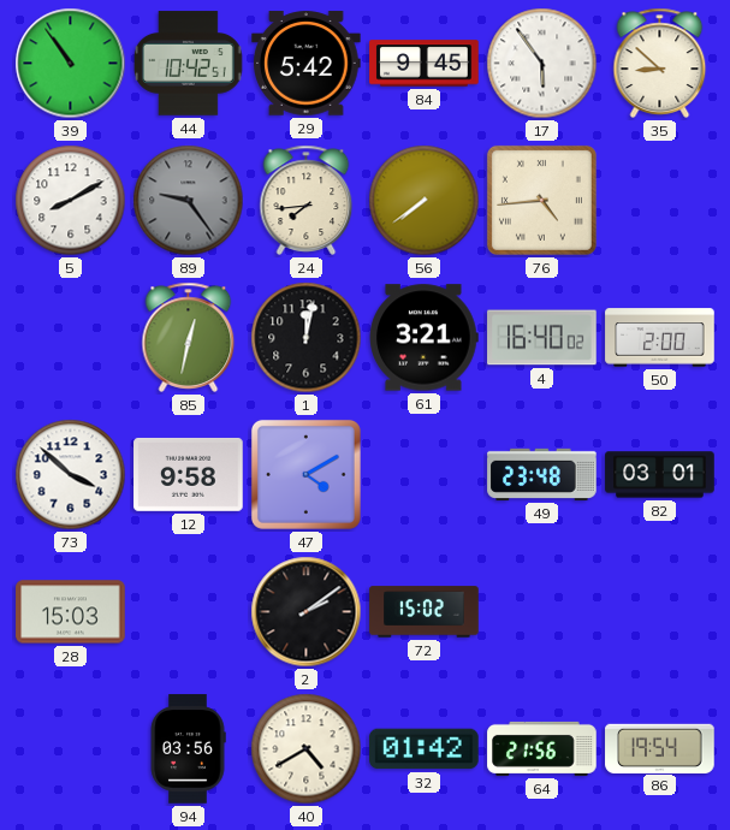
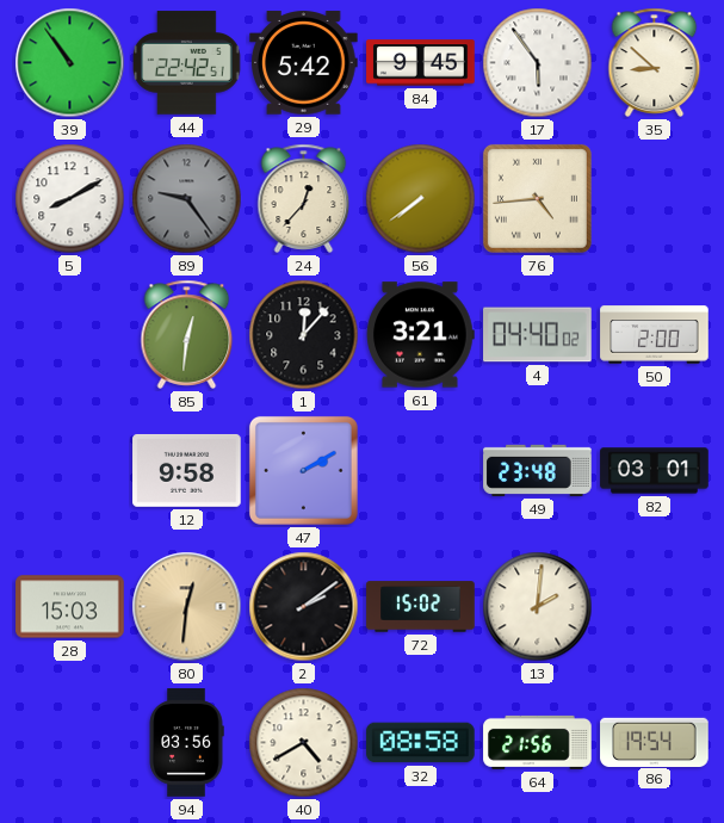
44: 10:42 -> 22:42 (186, 63)
24: 7:44 -> 12:37 (304, 198)
85: 12:32 -> 12:31 (187, 334)
1: 12:02 -> 12:07 (304, 335)
4: 16:40 -> 04:40 (538, 335)
73: 3:52 -> none (71, 475)
47: 4:10 -> 2:10 (303, 470)
80: none -> 12:31 (187, 607)
13: none -> 2:01 (538, 607)
32: 01:42 -> 08:58 (421, 743)
